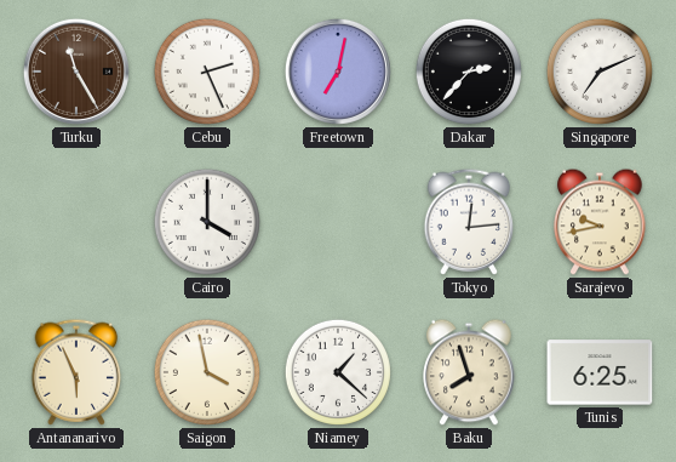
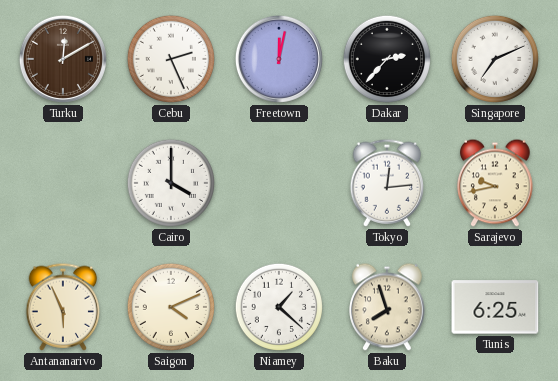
Turku: 11:25 -> 12:10 (63, 59)
Freetown: 7:02 -> 12:02 (279, 59)
Saigon: 3:58 -> 4:11 (171, 307)
